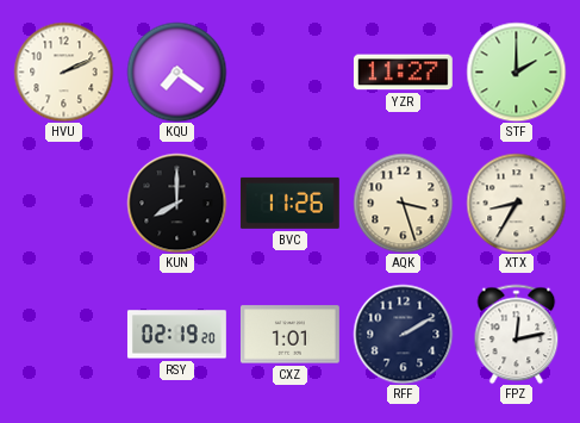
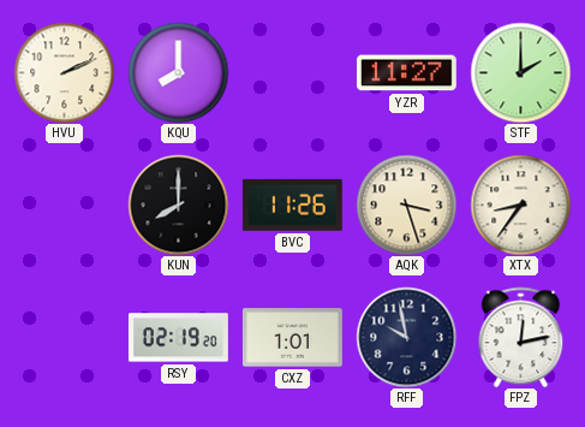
KQU: 7:21 -> 8:00 (178, 72)
XTX: 8:35 -> 8:36 (520, 204)
RFF: 2:10 -> 9:58 (406, 337)
